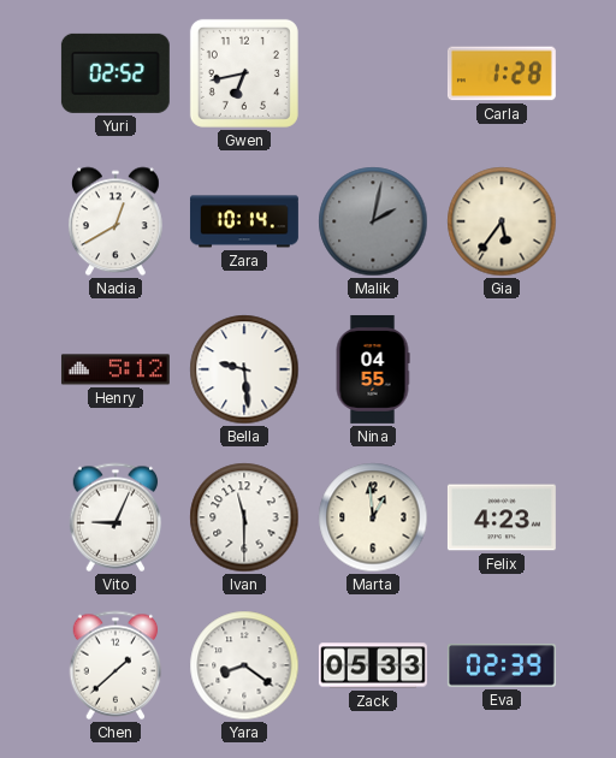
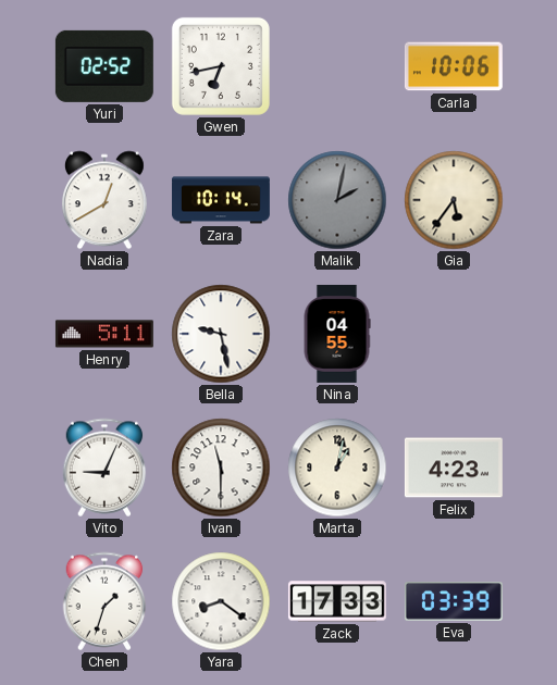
Carla: 1:28 -> 10:06 (454, 66)
Henry: 5:12 -> 5:11 (104, 334)
Bella: 9:29 -> 9:28 (221, 334)
Marta: 12:59 -> 1:02 (337, 468)
Chen: 1:38 -> 1:33 (104, 601)
Zack: 05:33 -> 17:33 (337, 601)
Eva: 02:39 -> 03:39 (454, 601)
